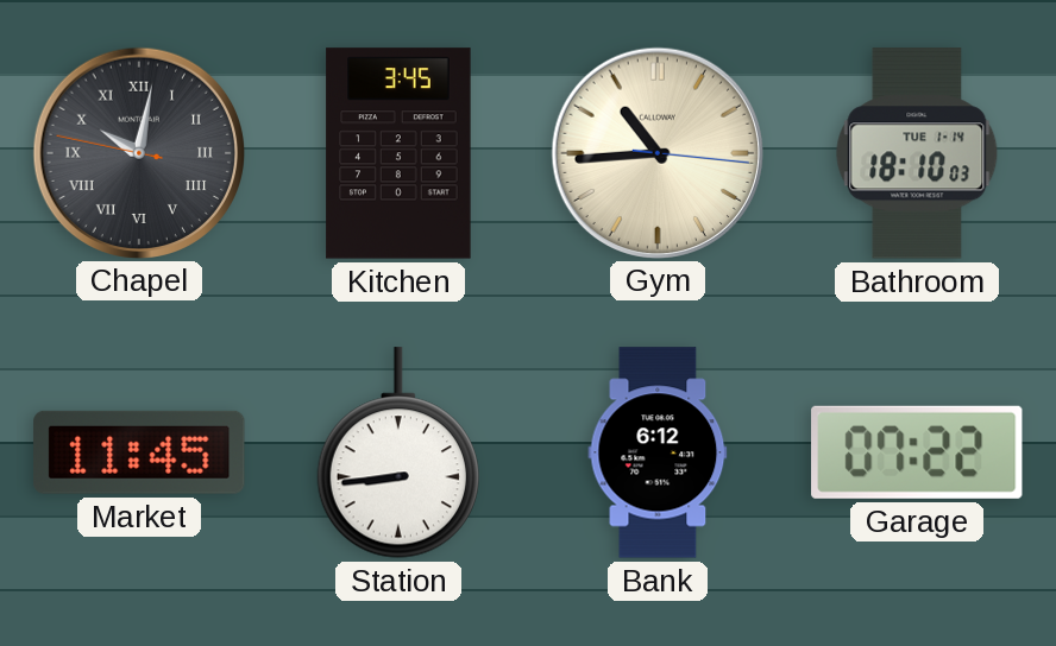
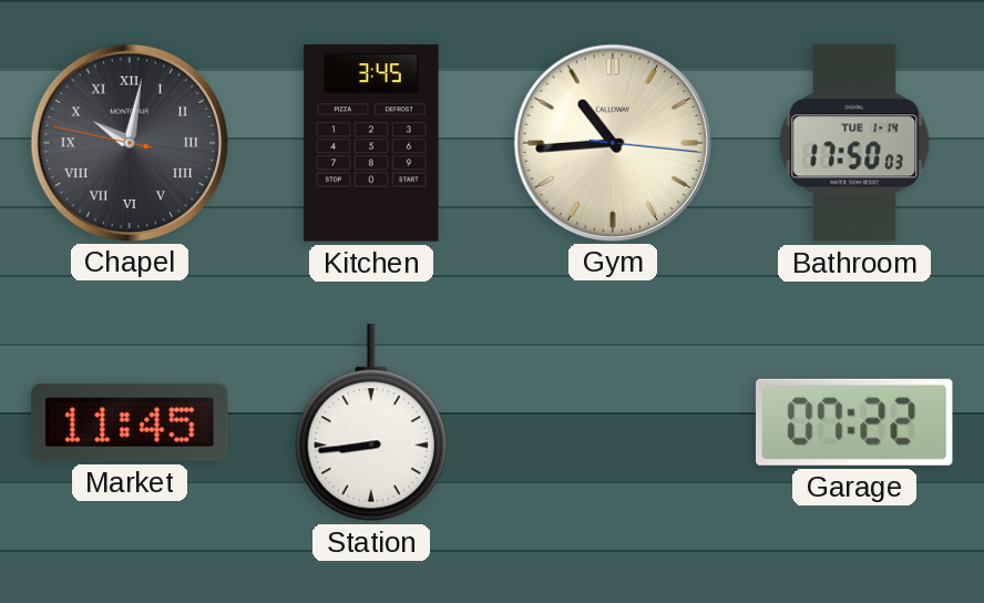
Bathroom: 18:10 -> 17:50 (854, 143)
Bank: 6:12 -> none (658, 452)
